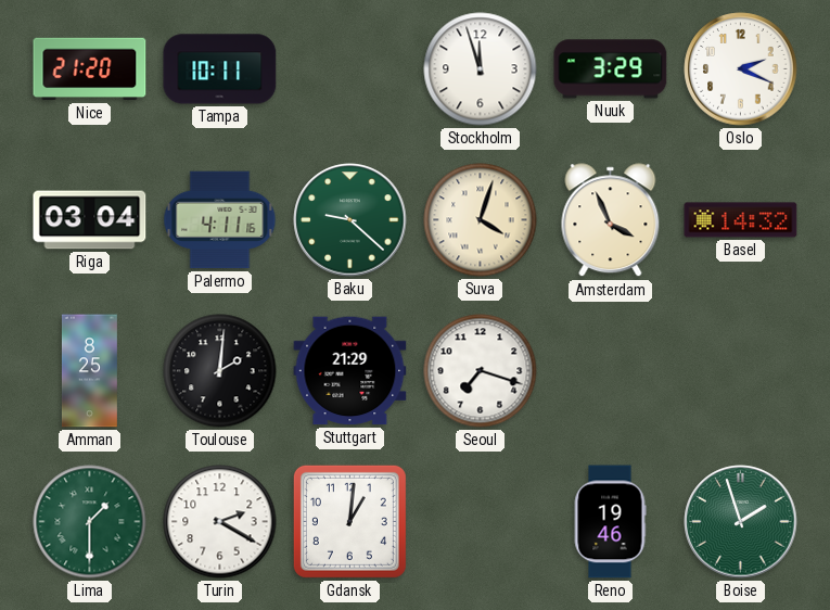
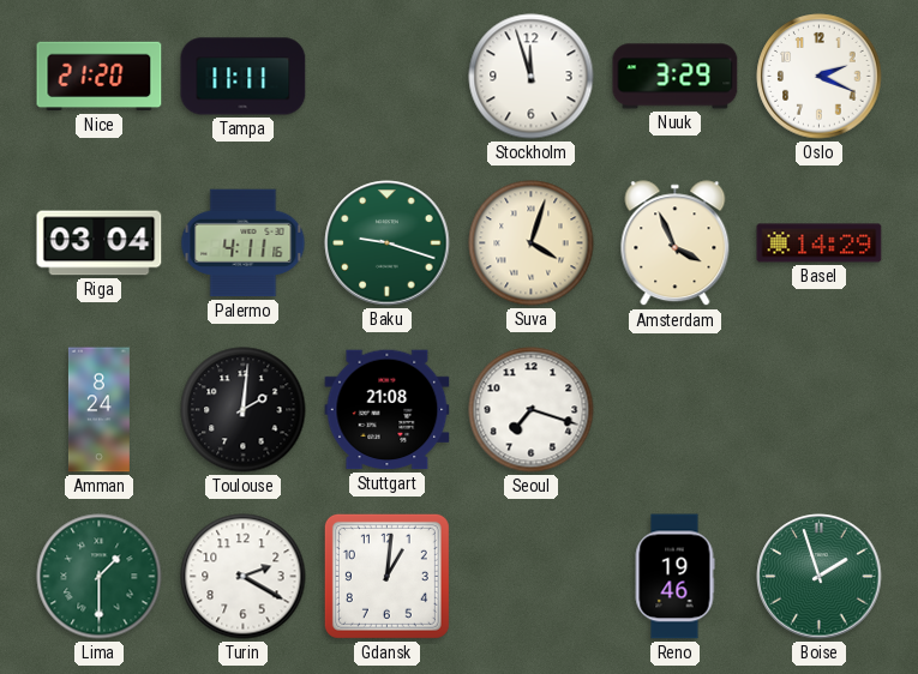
Tampa: 10:11 -> 11:11 (244, 77)
Baku: 9:22 -> 9:18 (388, 243)
Basel: 14:32 -> 14:29 (820, 243)
Amman: 8:25 -> 8:24 (98, 410)
Stuttgart: 21:29 -> 21:08 (388, 410)
